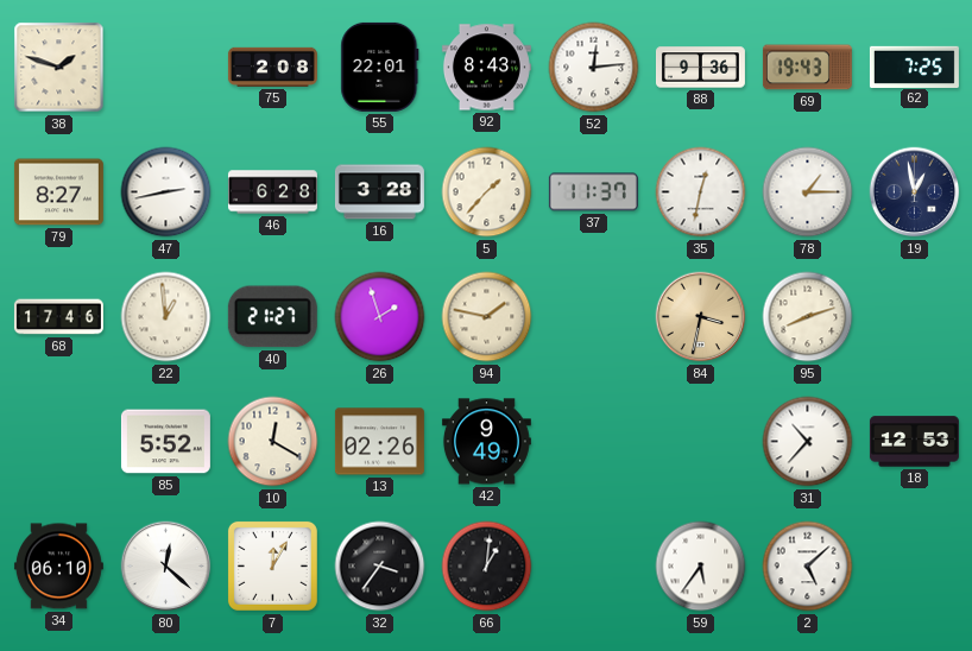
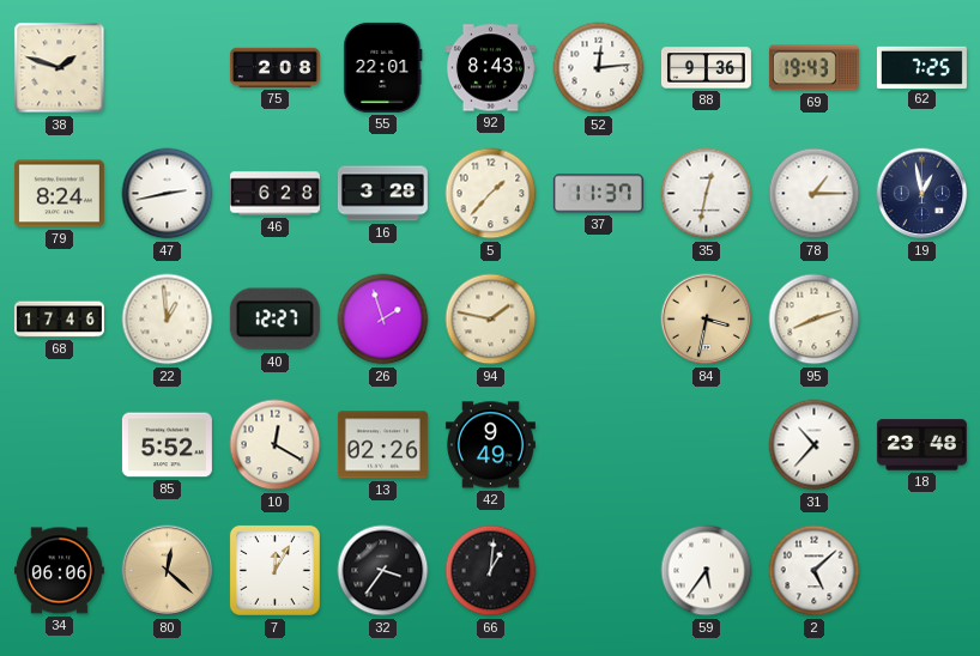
79: 8:27 -> 8:24 (59, 194)
40: 21:27 -> 12:27 (274, 320)
18: 12:53 -> 23:48 (921, 445)
34: 06:10 -> 06:06 (59, 571)
80 dial: white -> champagne (168, 571)
